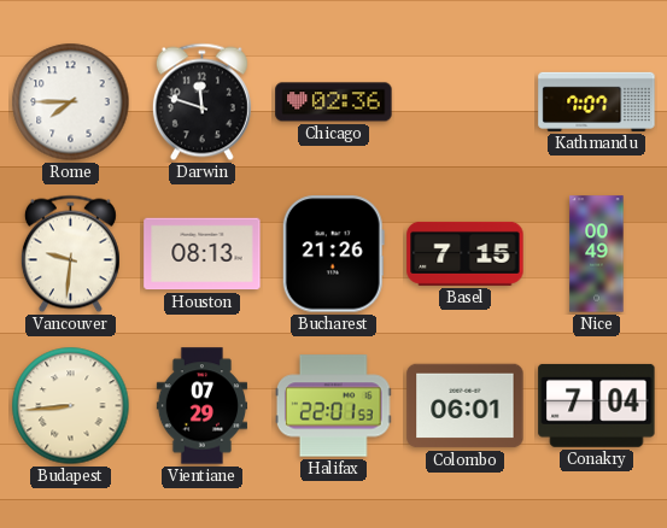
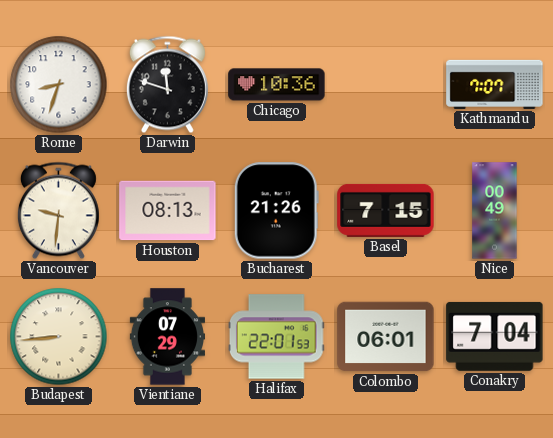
Rome: 7:45 -> 8:33 (59, 85)
Chicago: 02:36 -> 10:36 (277, 85)
